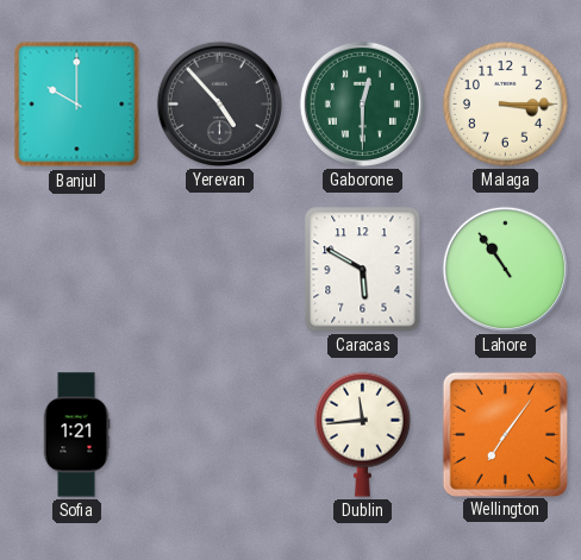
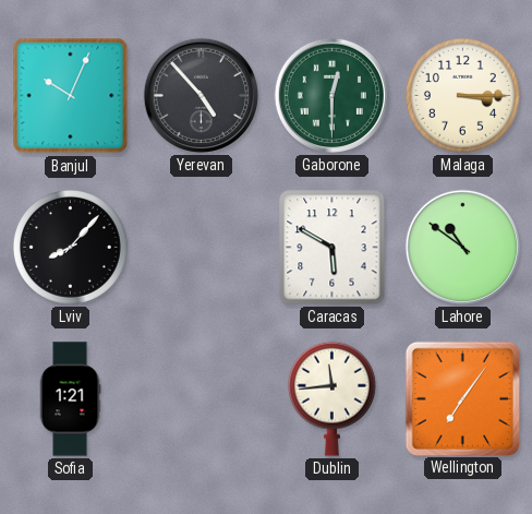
Banjul: 10:00 -> 10:04 (71, 96)
Lviv: none -> 8:07 (70, 247)
Lahore: 10:54 -> 10:51 (462, 247)
